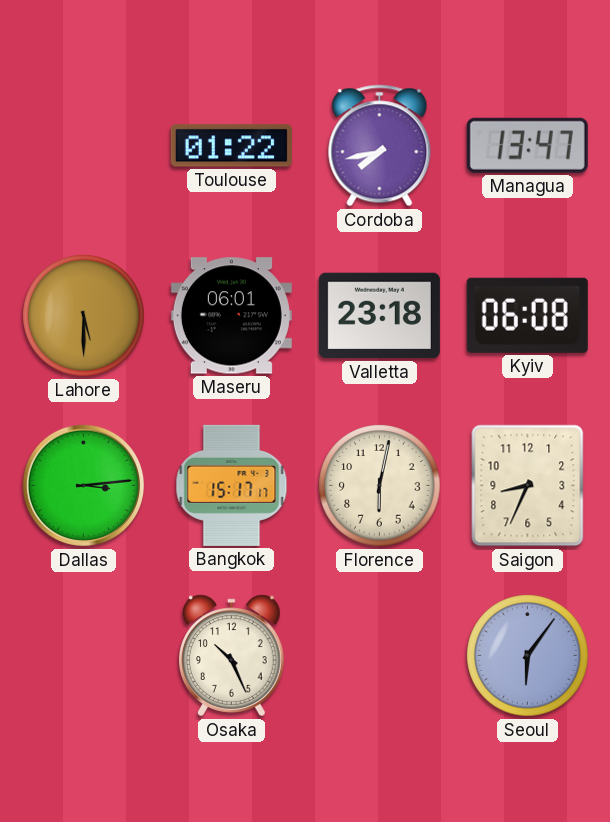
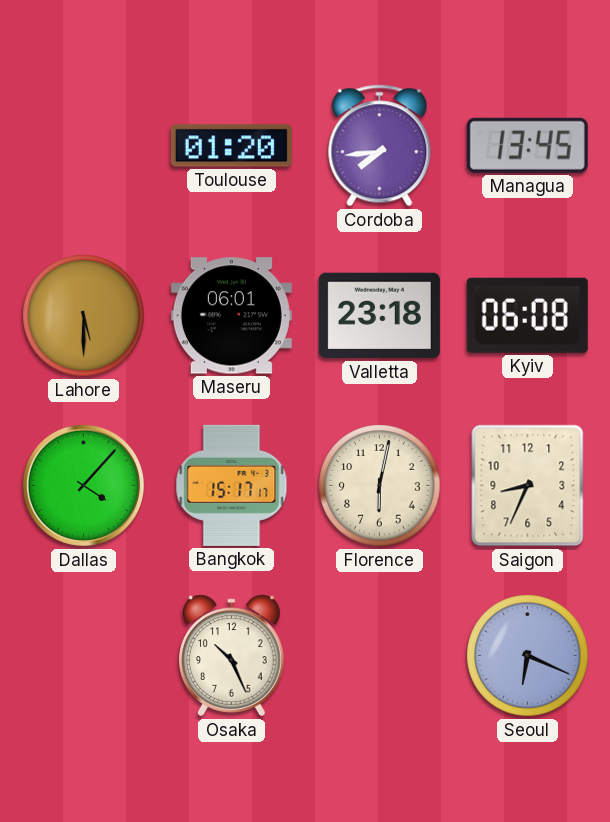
Toulouse: 01:22 -> 01:20 (231, 146)
Cordoba: 7:43 -> 7:44 (380, 146)
Managua: 13:47 -> 13:45 (527, 145)
Dallas: 3:14 -> 4:07 (84, 486)
Seoul: 6:06 -> 6:19 (528, 656)
